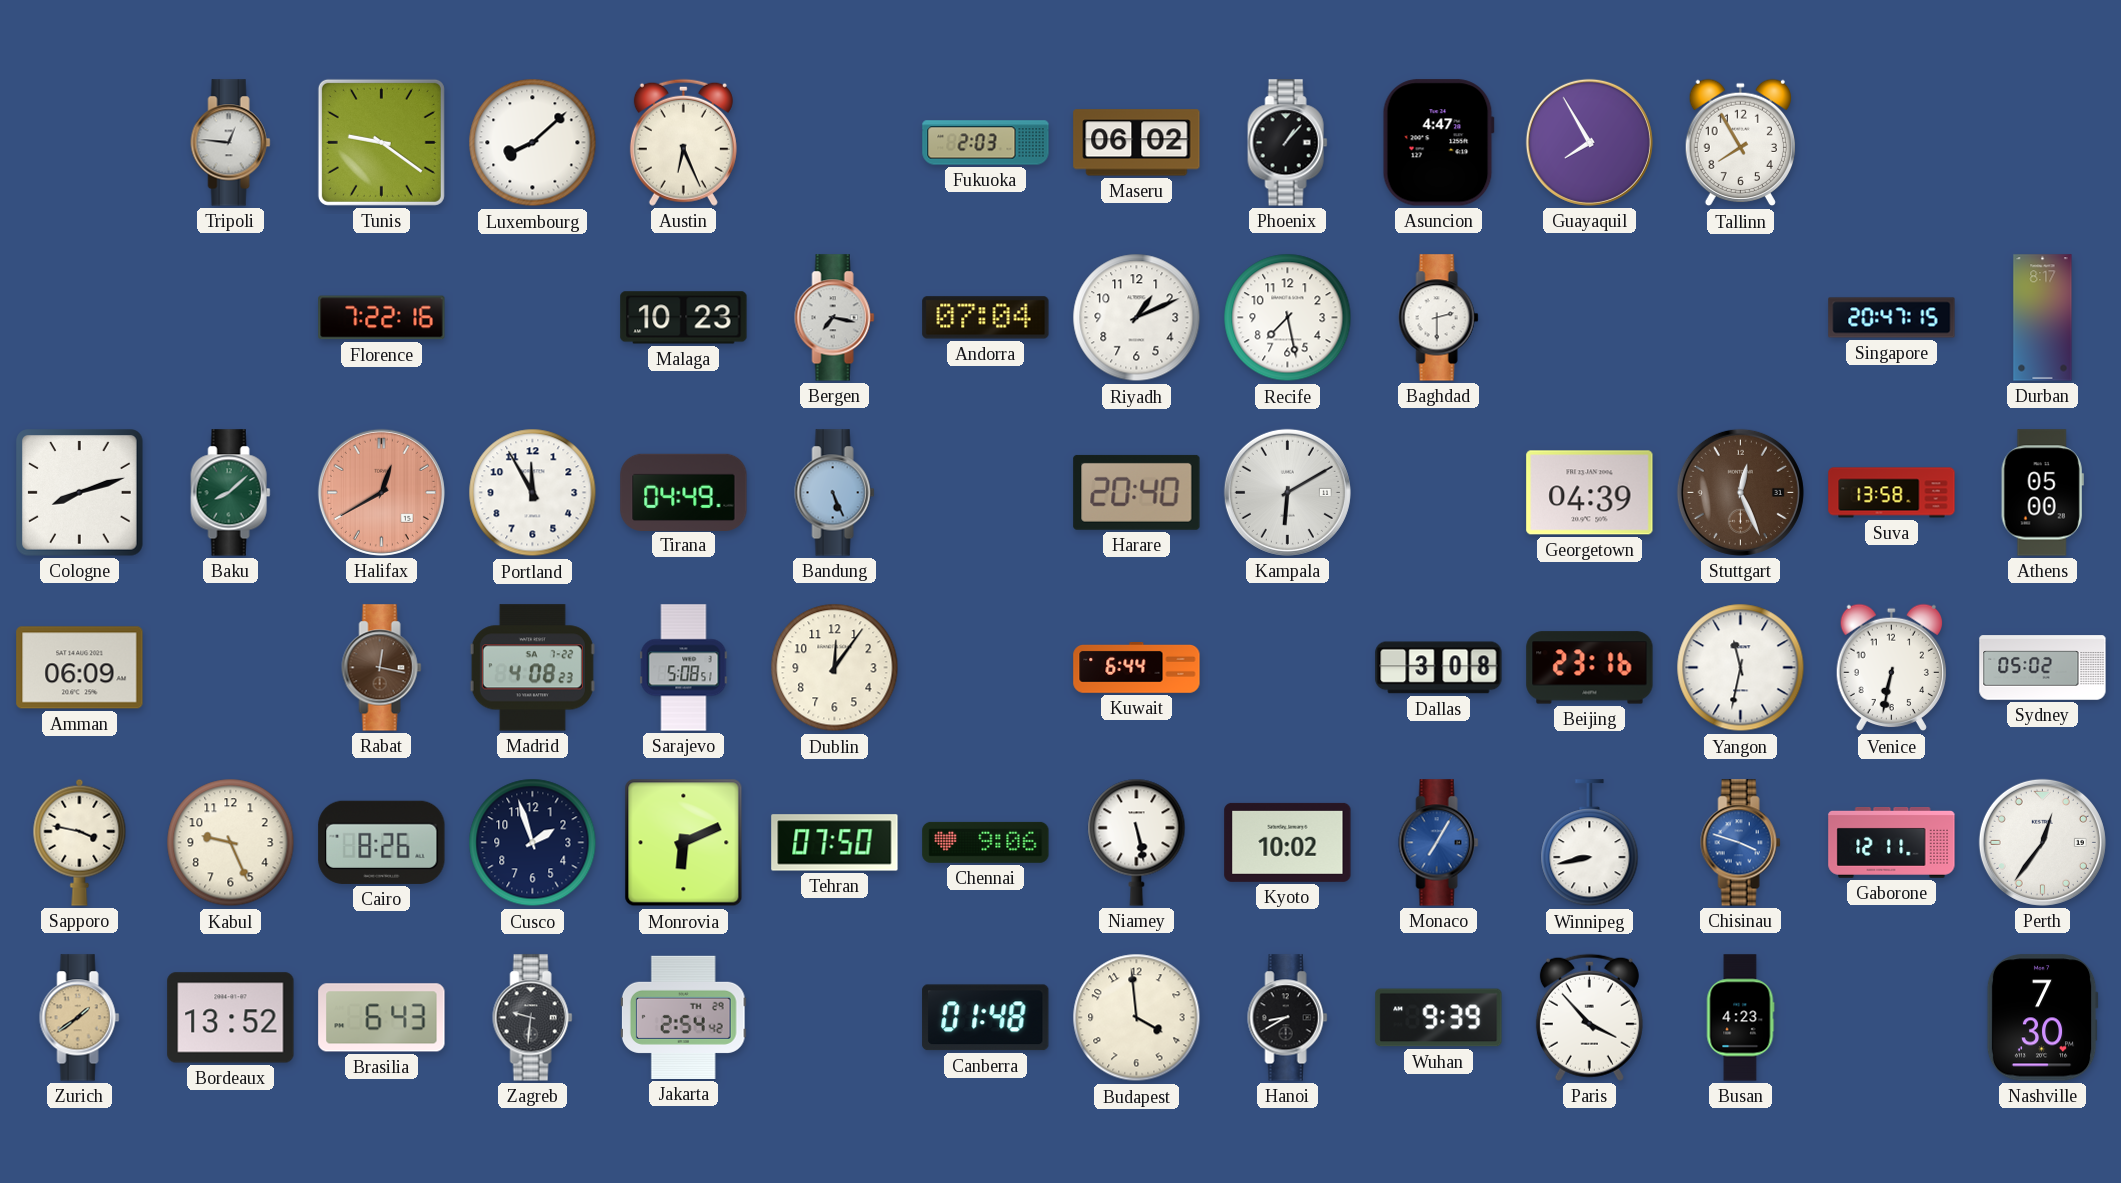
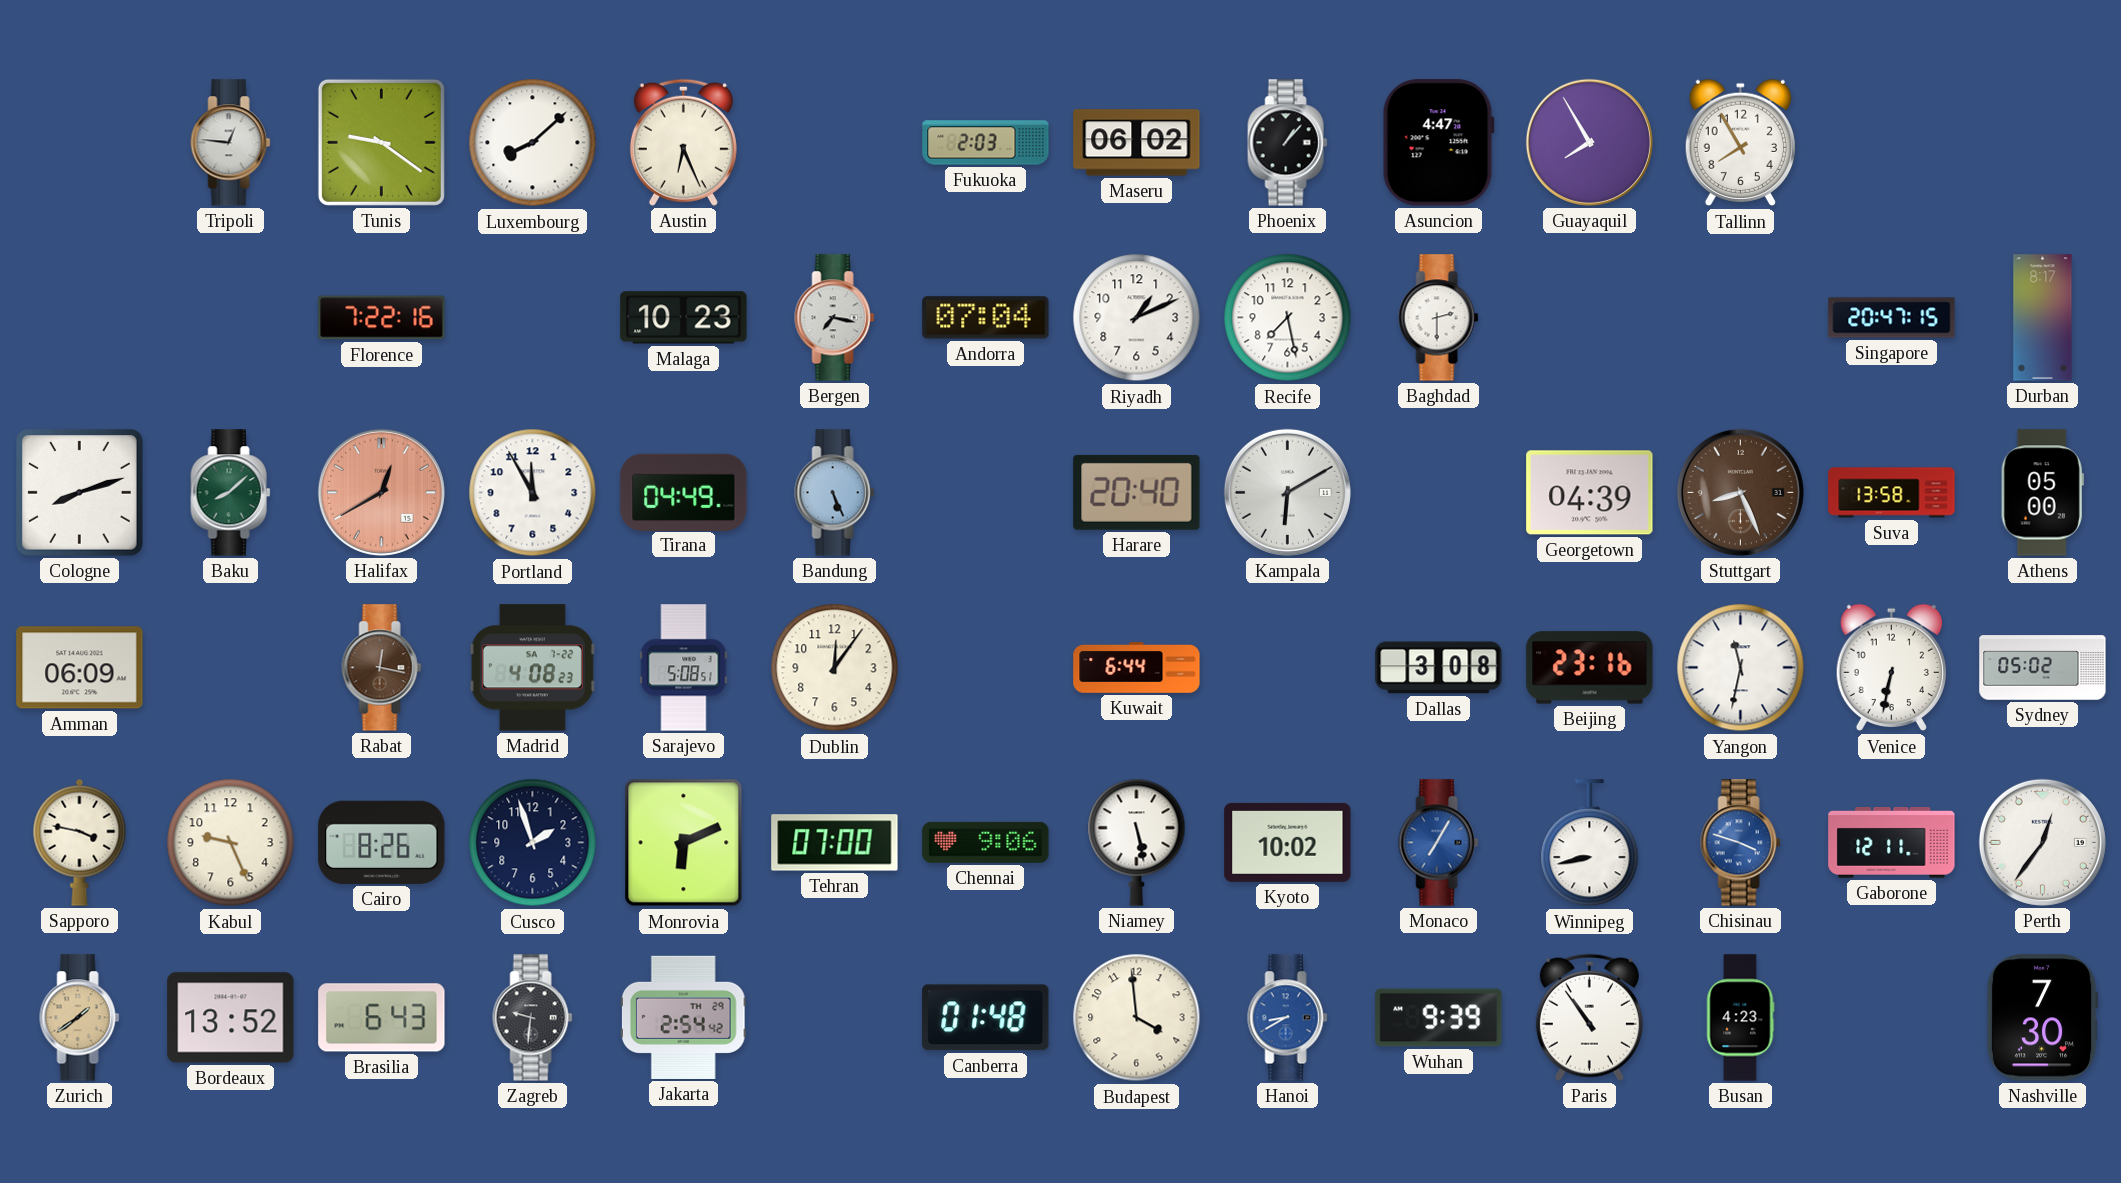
Stuttgart: 12:26 -> 8:26 (1740, 492)
Tehran: 07:50 -> 07:00 (835, 843)
Hanoi dial: black -> blue (1288, 1018)
Paris: 3:53 -> 10:54 (1589, 1017)
